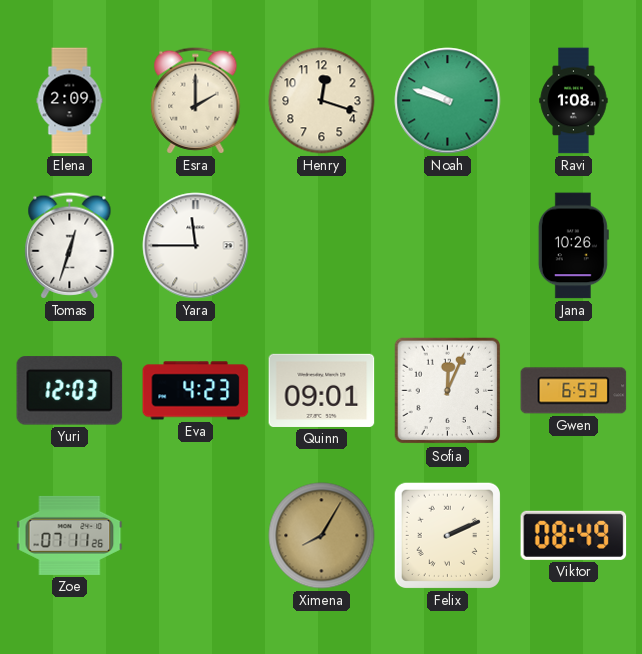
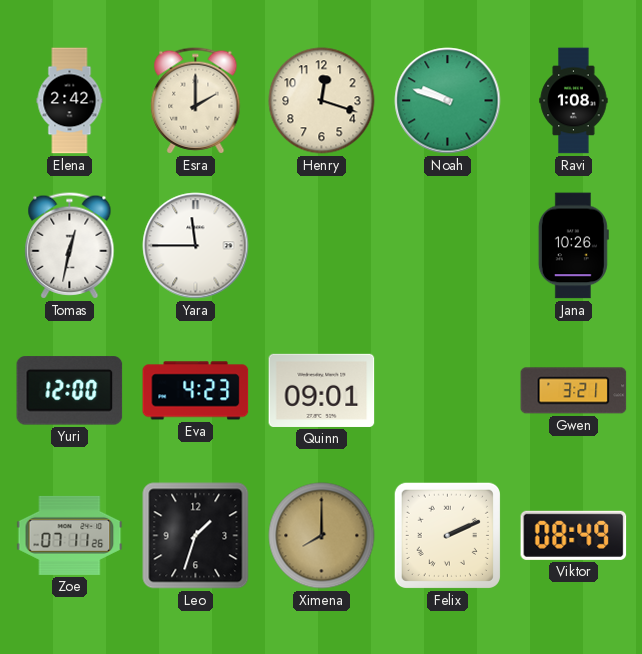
Elena: 2:09 -> 2:42 (70, 101)
Tomas: 12:33 -> 12:32 (70, 246)
Yuri: 12:03 -> 12:00 (70, 391)
Sofia: 12:04 -> none (448, 391)
Gwen: 6:53 -> 3:21 (574, 391)
Leo: none -> 1:33 (196, 536)
Ximena: 8:05 -> 8:00 (322, 536)
